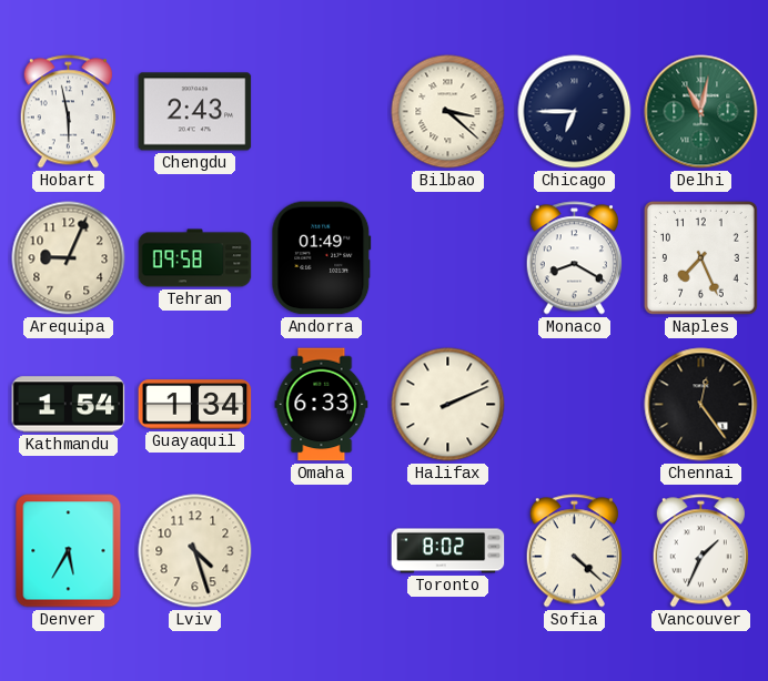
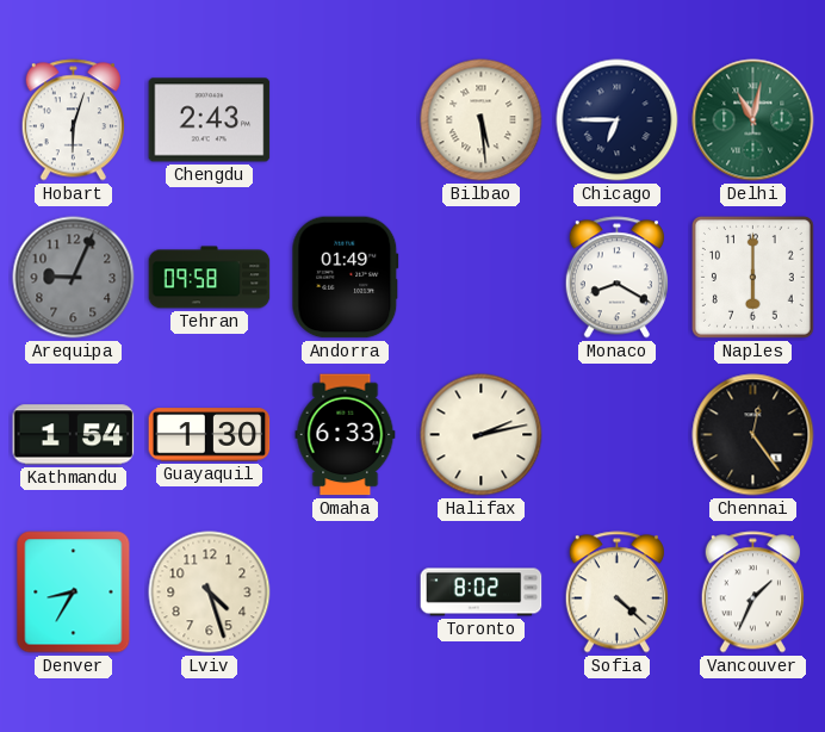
Hobart: 5:58 -> 6:03 (73, 120)
Bilbao: 3:22 -> 5:29 (482, 120)
Arequipa dial: cream -> grey (74, 278)
Naples: 7:26 -> 6:00 (752, 277)
Guayaquil: 1:34 -> 1:30 (210, 435)
Halifax: 2:11 -> 2:13 (482, 435)
Denver: 5:35 -> 8:35 (74, 593)
